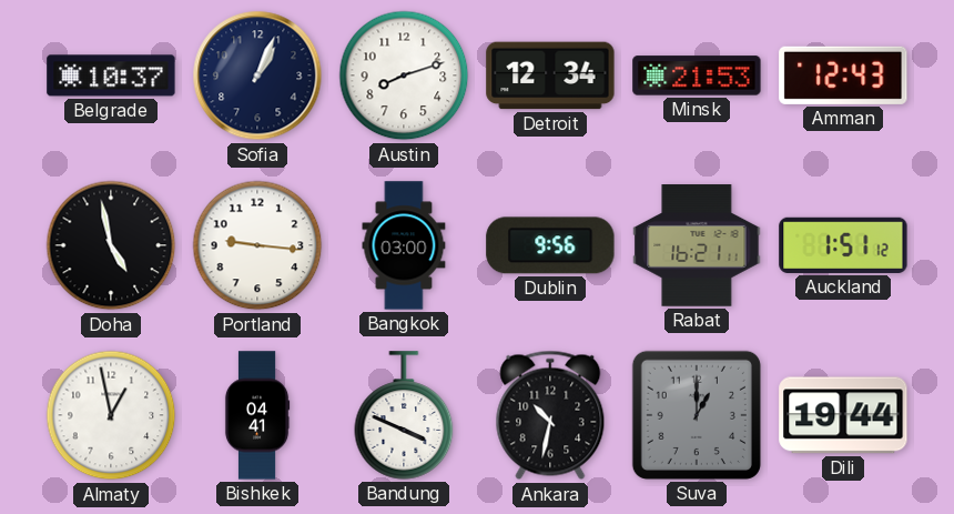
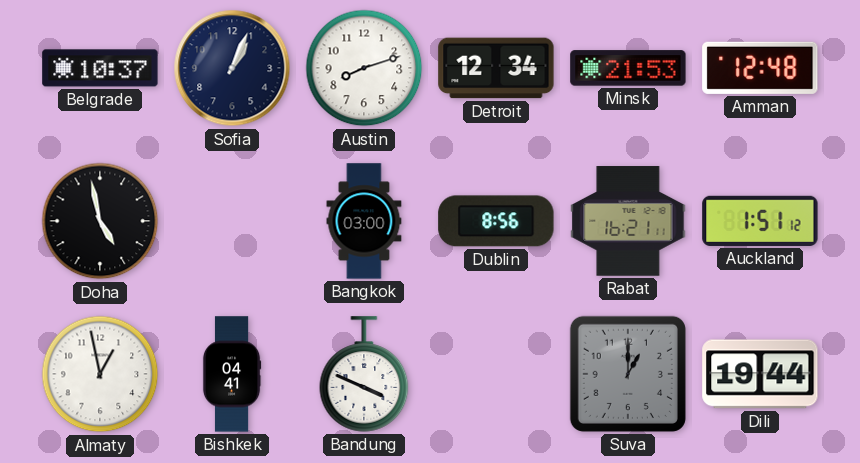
Amman: 12:43 -> 12:48 (760, 68)
Portland: 9:16 -> none (257, 245)
Dublin: 9:56 -> 8:56 (496, 221)
Ankara: 10:32 -> none (550, 415)
